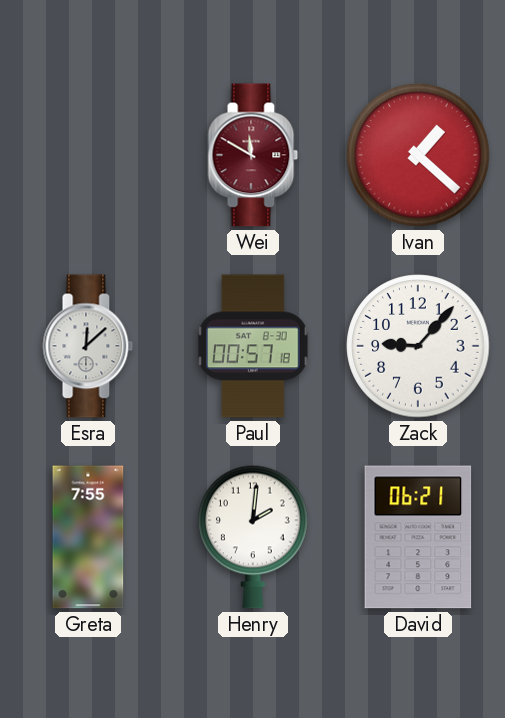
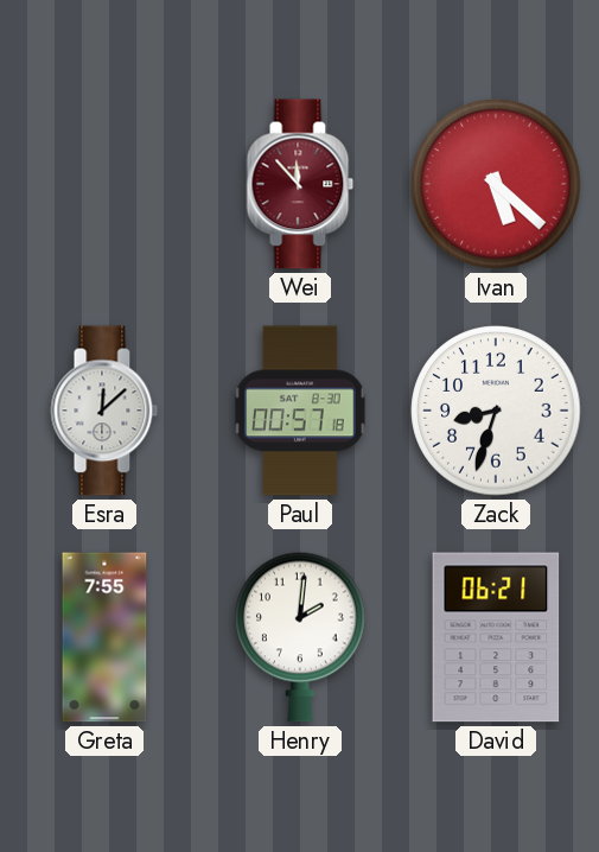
Wei: 11:50 -> 11:53 (300, 184)
Ivan: 1:22 -> 5:22 (496, 184)
Zack: 9:07 -> 8:33 (496, 411)
